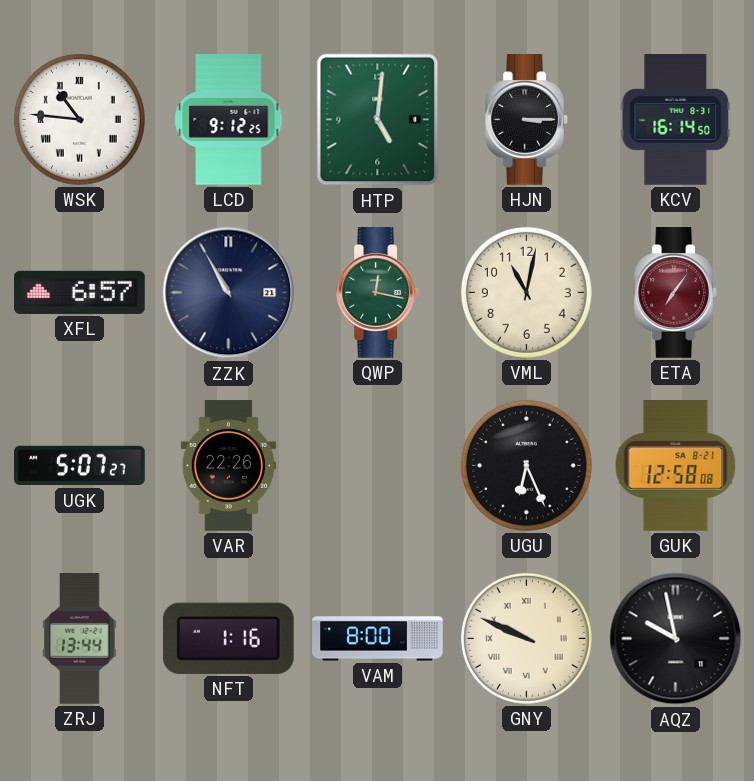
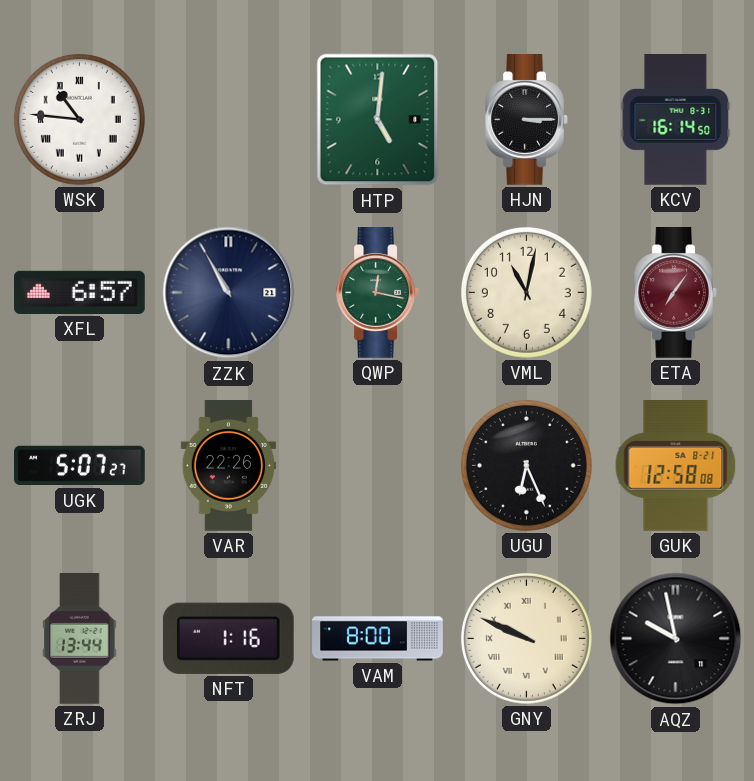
LCD: 9:12 -> none (229, 120)
